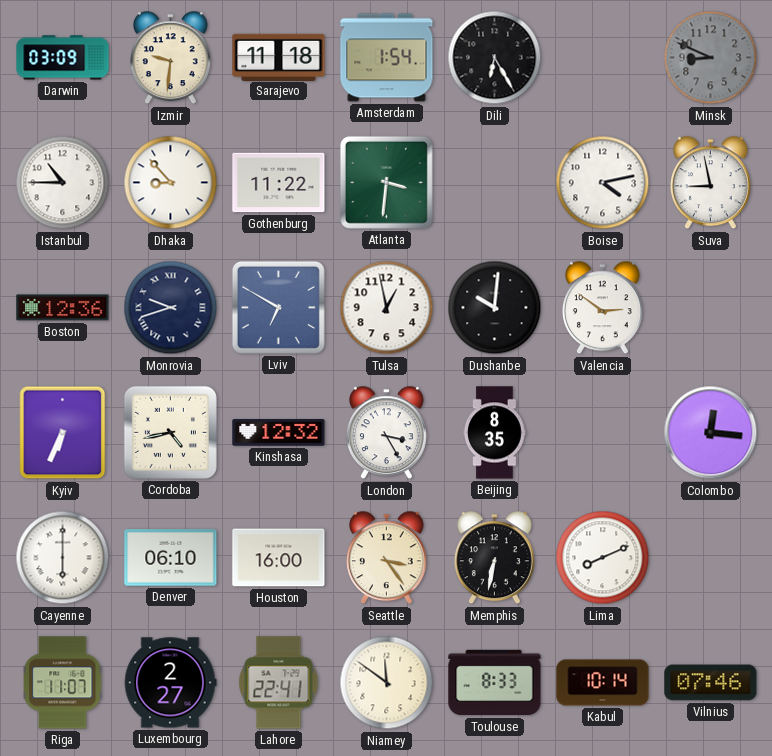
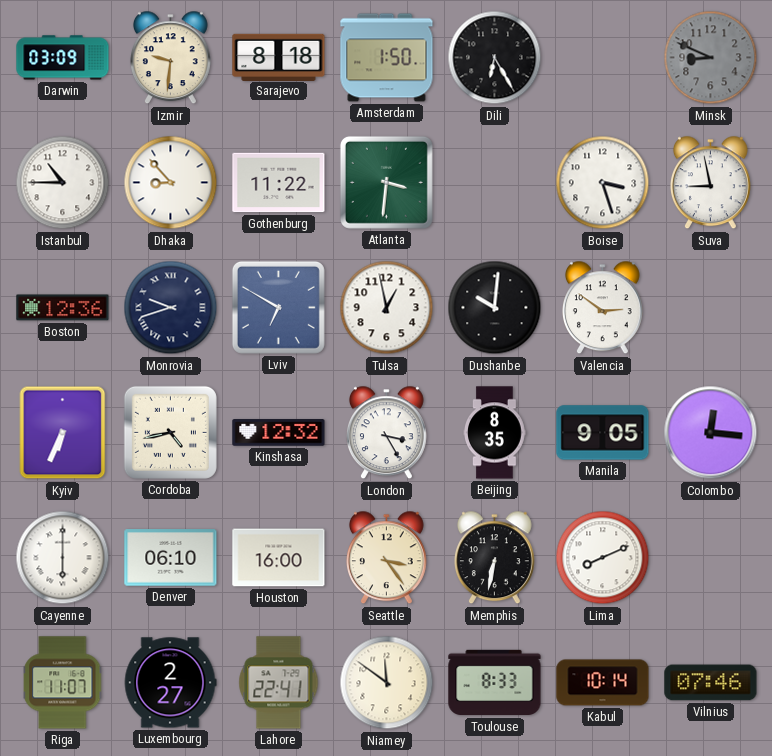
Sarajevo: 11:18 -> 8:18 (279, 57)
Amsterdam: 1:54 -> 1:50 (387, 58)
Boise: 4:13 -> 3:27 (603, 183)
Manila: none -> 9:05 (603, 433)
